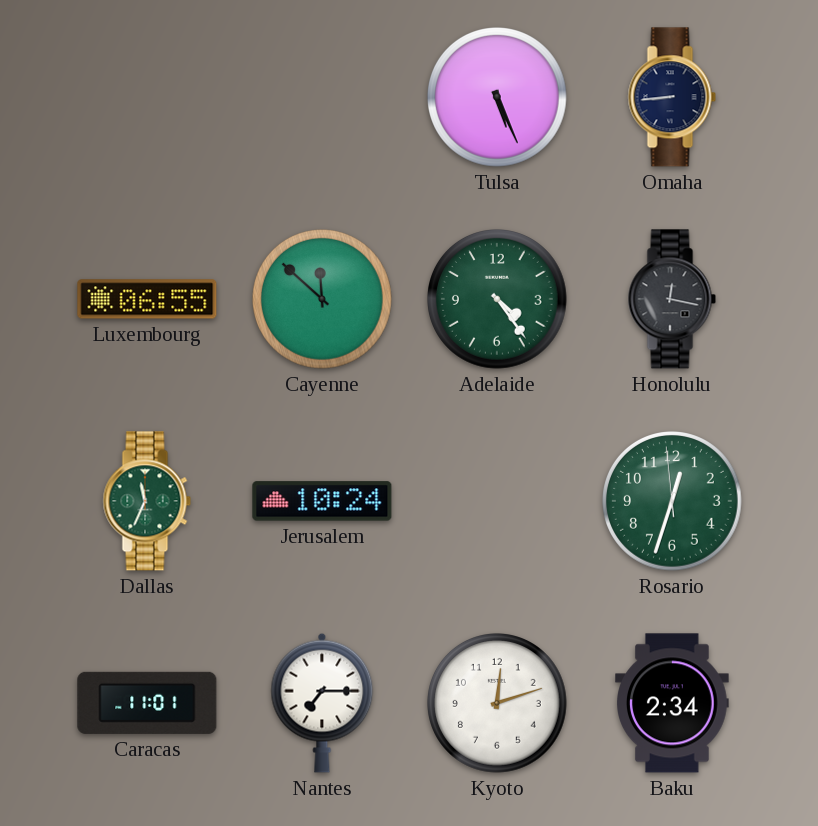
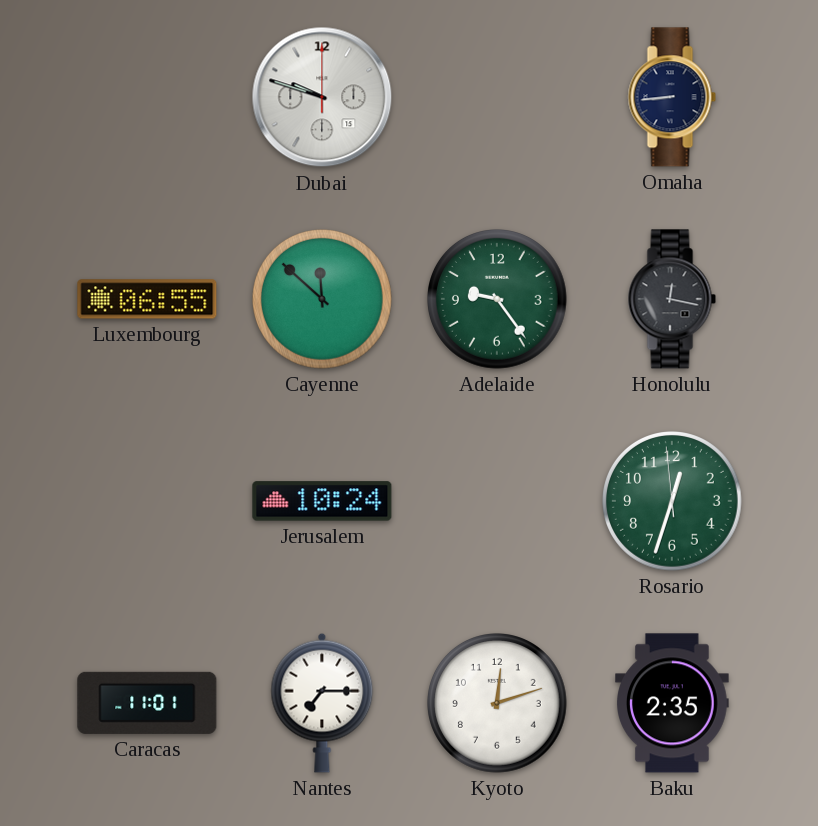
Dubai: none -> 9:48 (322, 97)
Tulsa: 5:26 -> none (498, 98)
Adelaide: 4:24 -> 9:24 (498, 300)
Dallas: 11:34 -> none (147, 501)
Baku: 2:34 -> 2:35 (673, 703)
